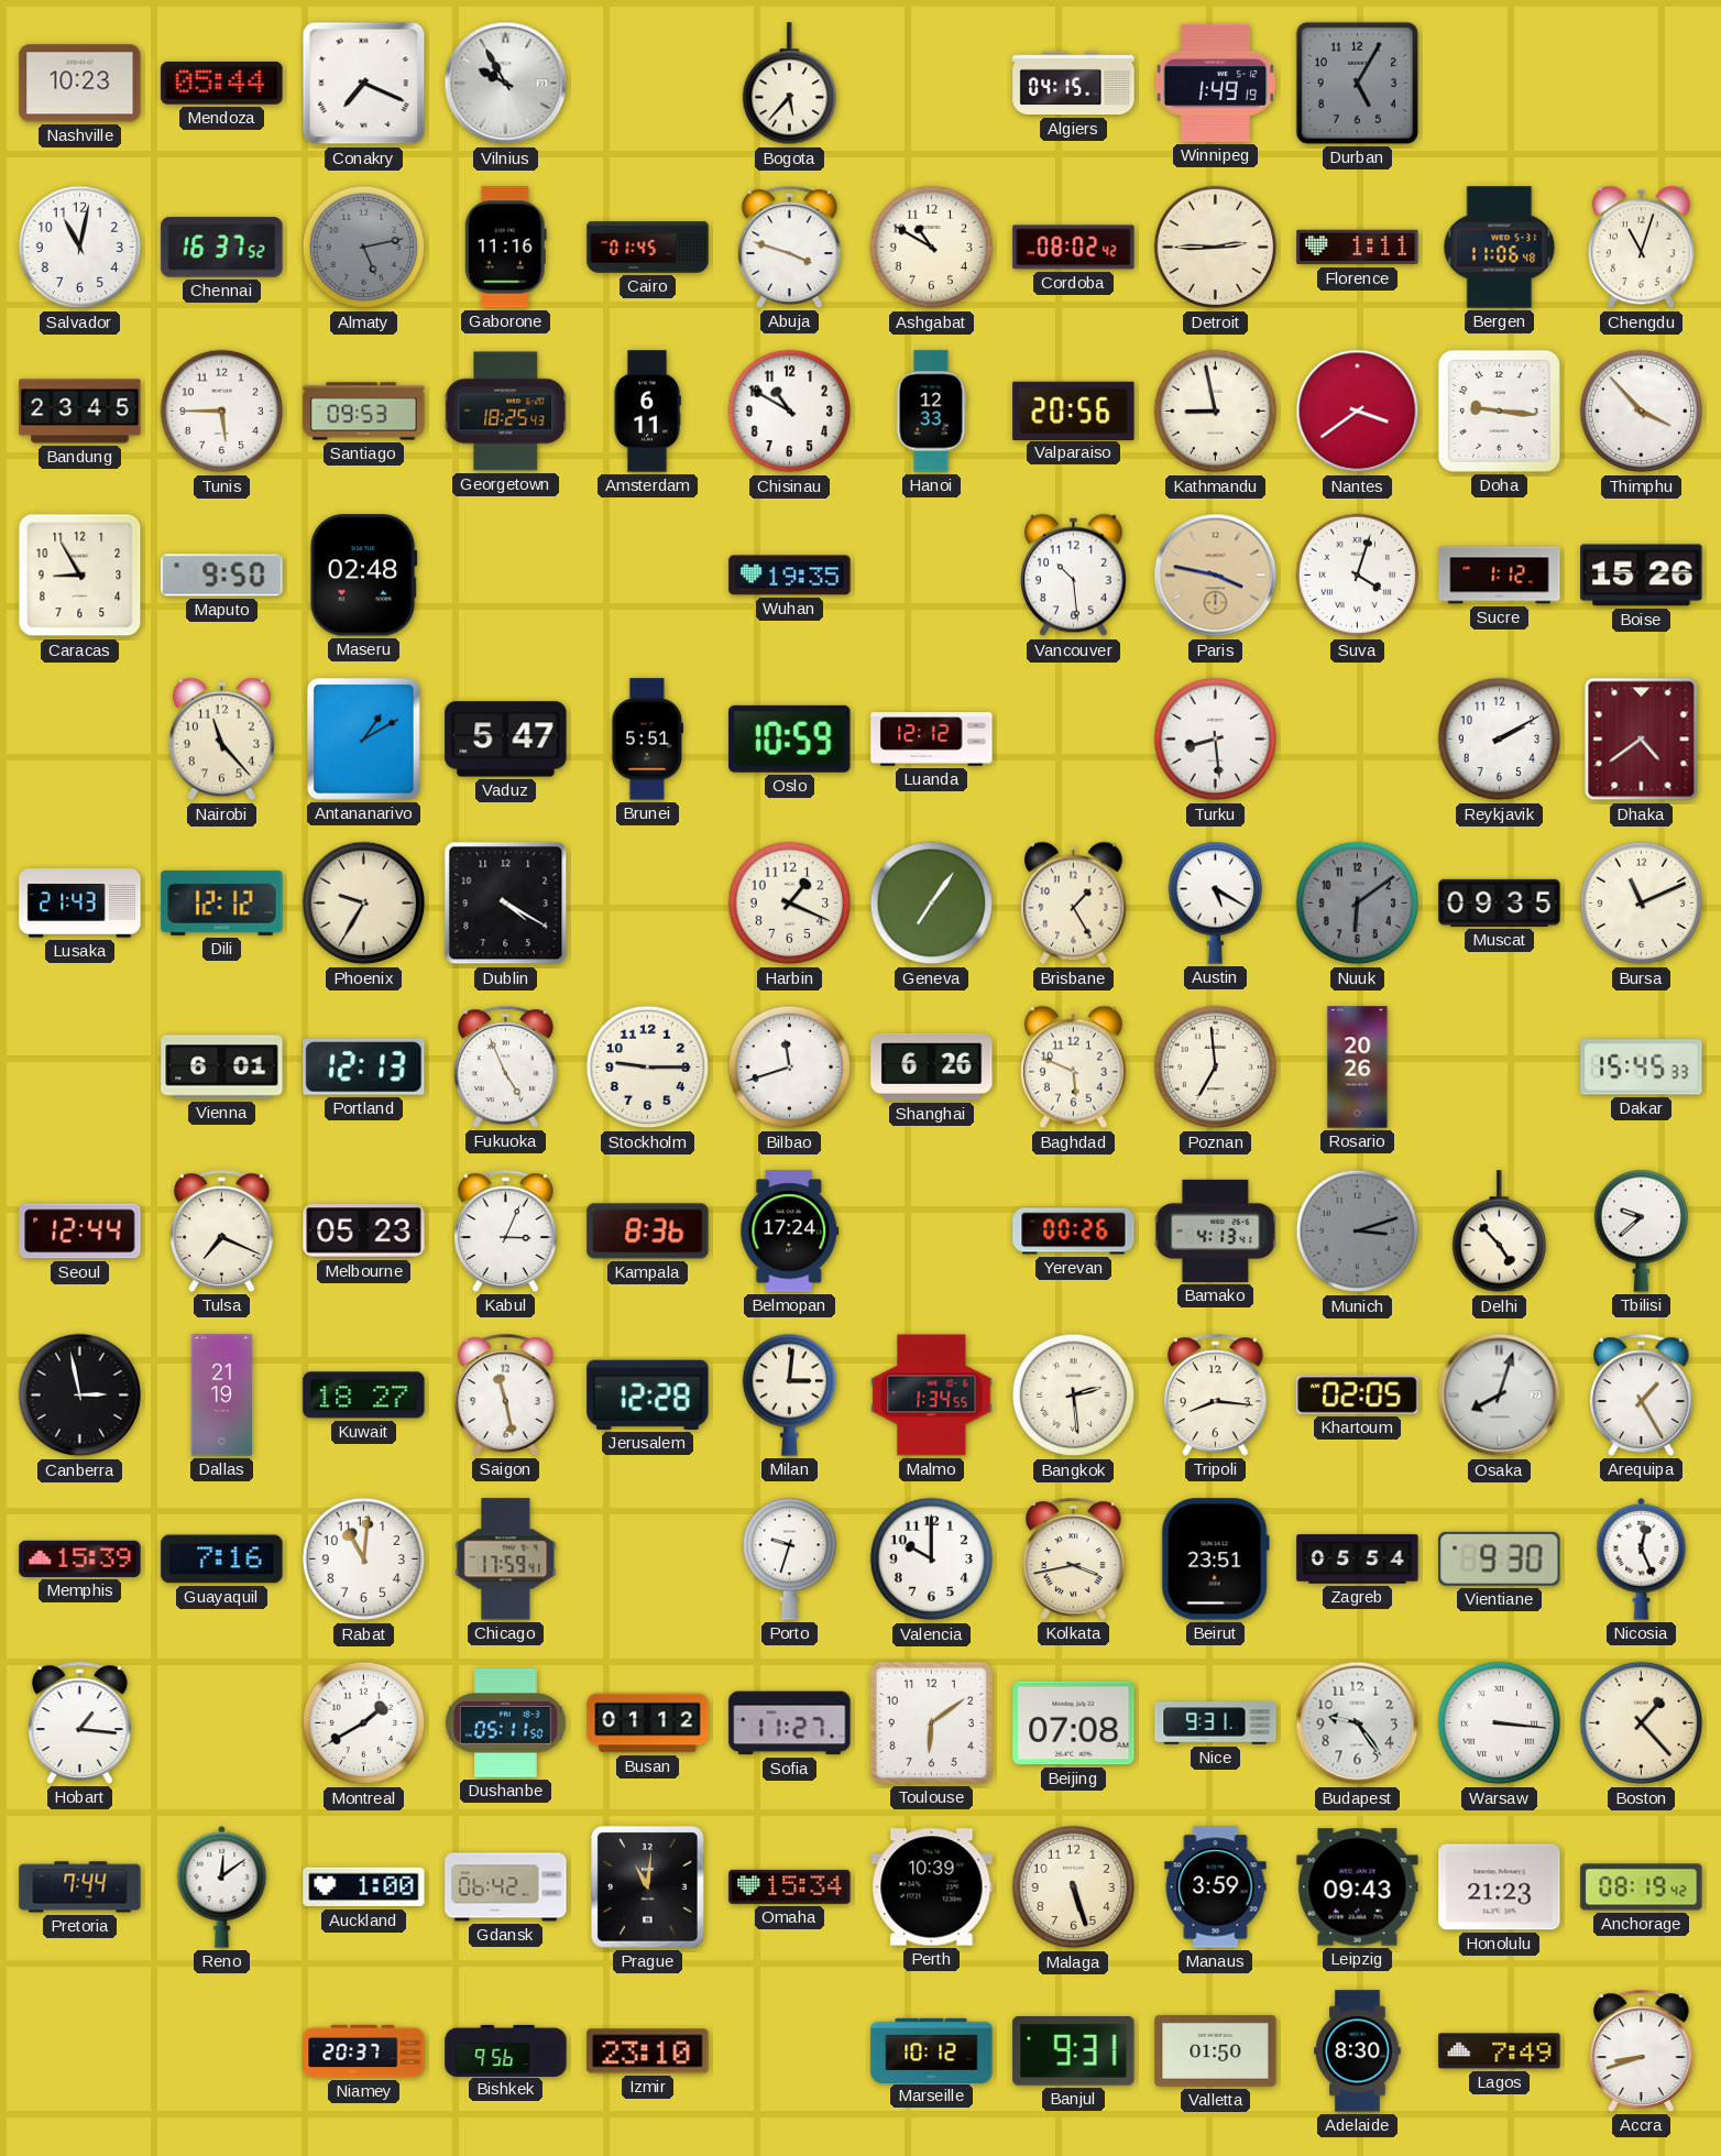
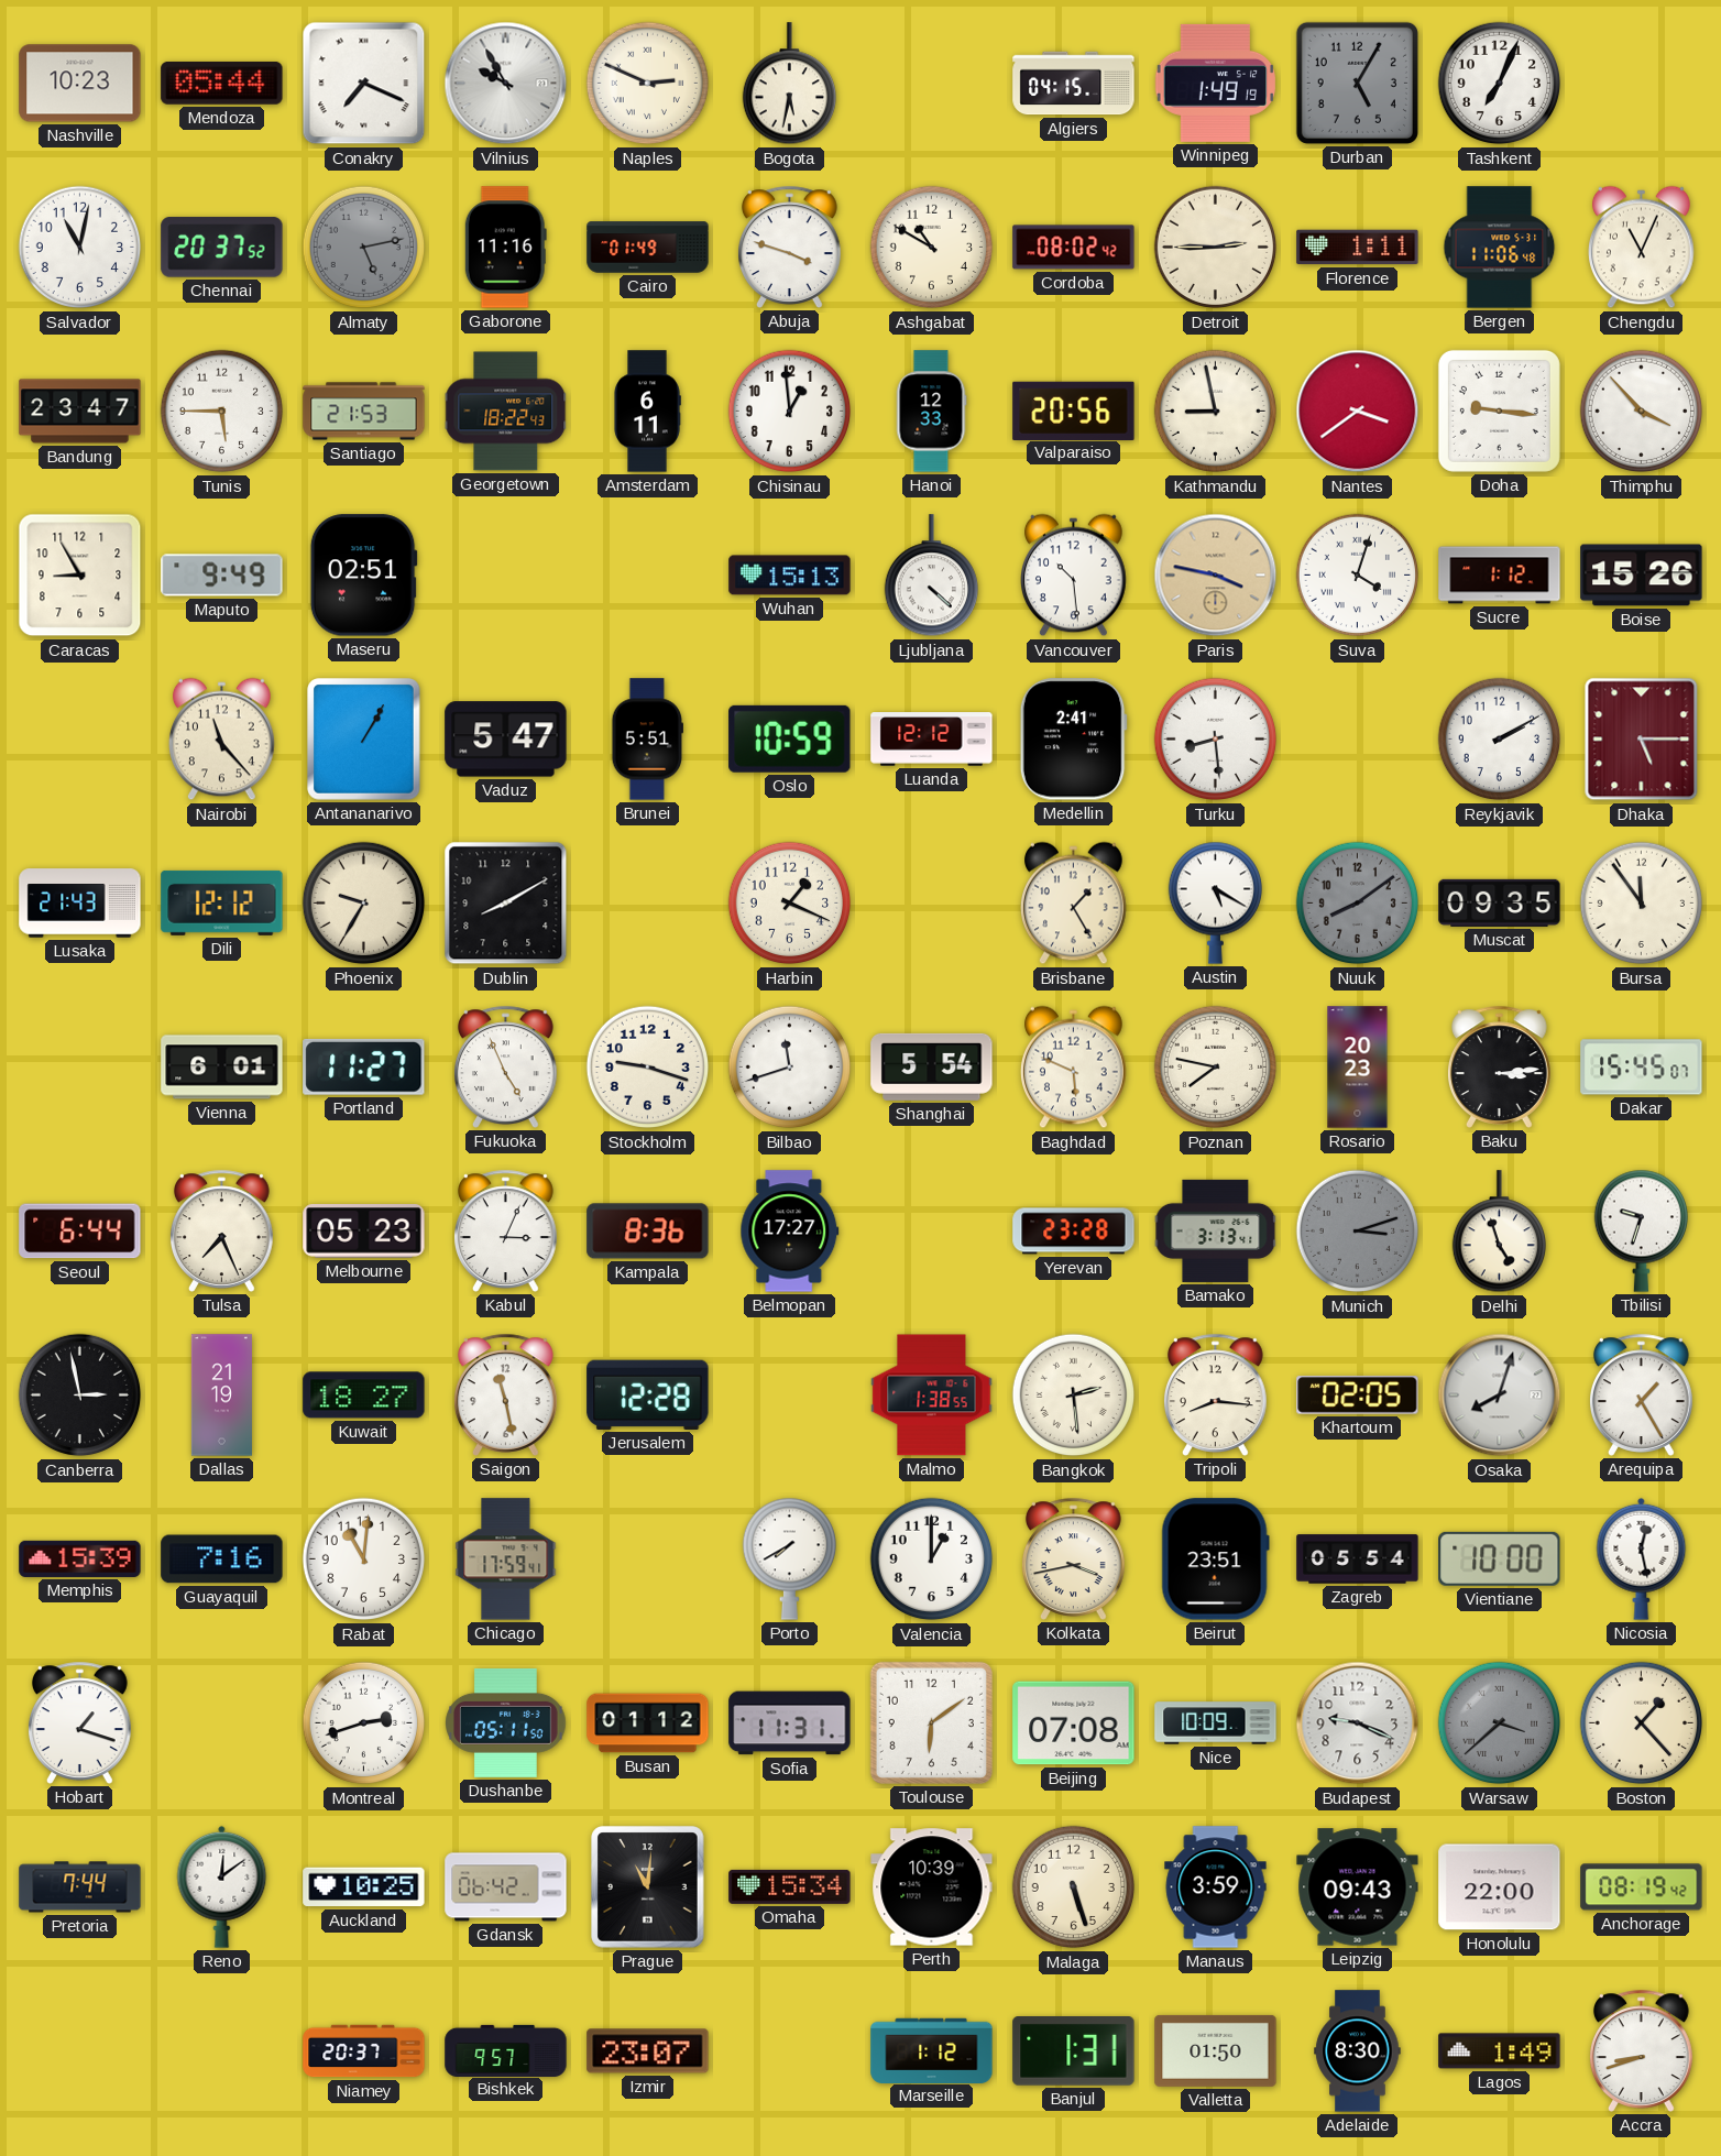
Naples: none -> 2:49 (648, 84)
Bogota: 5:37 -> 5:32 (789, 84)
Tashkent: none -> 7:04 (1500, 84)
Chennai: 16:37 -> 20:37 (222, 248)
Cairo: 01:45 -> 01:49 (648, 248)
Chengdu: 11:03 -> 11:04 (1642, 248)
Bandung: 23:45 -> 23:47 (80, 412)
Santiago: 09:53 -> 21:53 (364, 412)
Georgetown: 18:25 -> 18:22 (506, 412)
Chisinau: 10:50 -> 12:59 (790, 412)
Maputo: 9:50 -> 9:49 (222, 576)
Maseru: 02:48 -> 02:51 (363, 576)
Wuhan: 19:35 -> 15:13 (790, 576)
Ljubljana: none -> 4:22 (931, 576)
Antananarivo: 1:10 -> 1:05 (364, 740)
Medellin: none -> 2:41 (1073, 740)
Dhaka: 4:39 -> 5:15 (1642, 740)
Dublin: 4:20 -> 8:10 (506, 904)
Geneva: 7:06 -> none (932, 904)
Nuuk: 6:09 -> 8:09 (1358, 904)
Bursa: 11:11 -> 11:54 (1642, 904)
Portland: 12:13 -> 11:27 (364, 1066)
Stockholm: 9:15 -> 9:18 (648, 1068)
Shanghai: 6:26 -> 5:54 (932, 1066)
Poznan: 6:59 -> 7:47 (1216, 1068)
Rosario: 20:26 -> 20:23 (1358, 1068)
Baku: none -> 3:14 (1500, 1066)
Dakar: 15:45:33 -> 15:45:07 (1642, 1068)
Seoul: 12:44 -> 6:44 (80, 1232)
Tulsa: 7:19 -> 7:26 (222, 1230)
Belmopan: 17:24 -> 17:27 (790, 1232)
Yerevan: 00:26 -> 23:28 (1074, 1232)
Bamako: 4:13 -> 3:13 (1216, 1230)
Delhi: 4:53 -> 4:57 (1499, 1232)
Tbilisi: 9:38 -> 9:33 (1641, 1230)
Milan: 3:01 -> none (789, 1394)
Malmo: 1:34 -> 1:38 (932, 1396)
Porto: 9:33 -> 7:40 (789, 1558)
Valencia: 10:00 -> 1:00 (932, 1559)
Vientiane: 9:30 -> 10:00 (1500, 1558)
Nicosia: 12:26 -> 12:28 (1642, 1558)
Hobart: 1:16 -> 1:18 (80, 1722)
Montreal: 1:40 -> 2:42 (364, 1723)
Sofia: 11:27 -> 11:31 (790, 1723)
Nice: 9:31 -> 10:09 (1216, 1723)
Budapest: 9:24 -> 9:19 (1358, 1723)
Warsaw: 3:16 -> 3:38 (1500, 1723)
Warsaw dial: white -> grey (1500, 1723)
Auckland: 1:00 -> 10:25 (364, 1887)
Honolulu: 21:23 -> 22:00 (1500, 1887)
Bishkek: 9:56 -> 9:57 (506, 2050)
Izmir: 23:10 -> 23:07 (648, 2051)
Marseille: 10:12 -> 1:12 (932, 2050)
Banjul: 9:31 -> 1:31 (1074, 2051)
Lagos: 7:49 -> 1:49 (1500, 2051)
